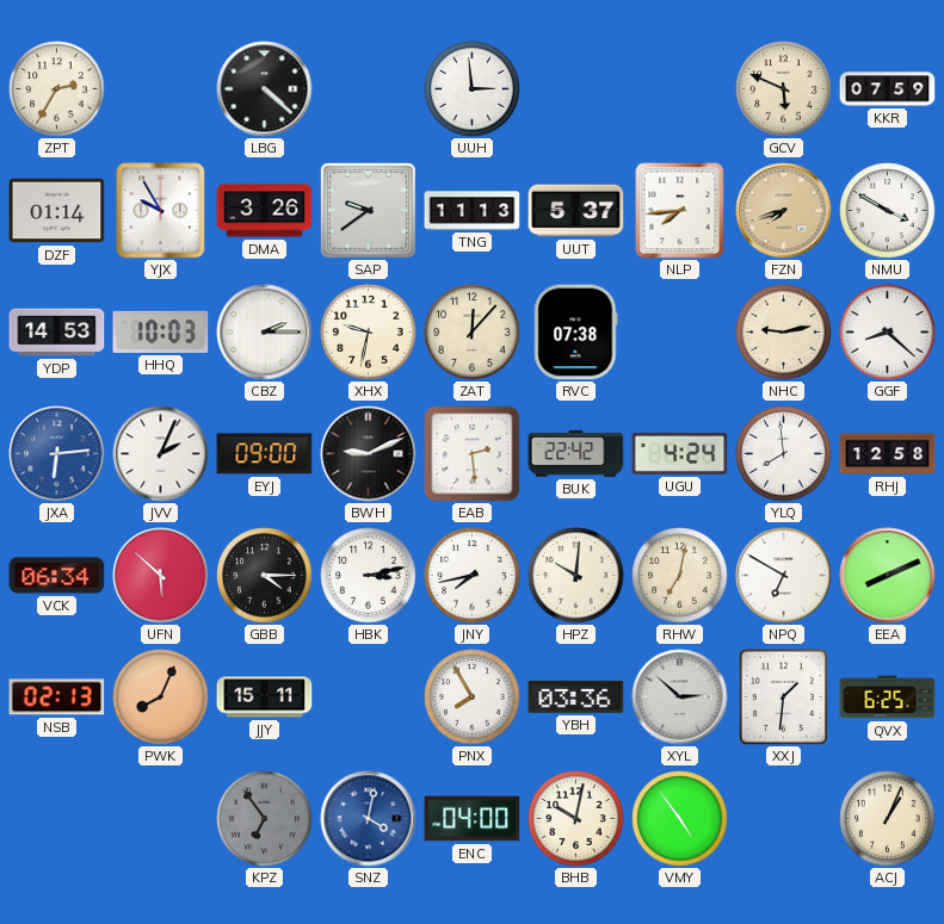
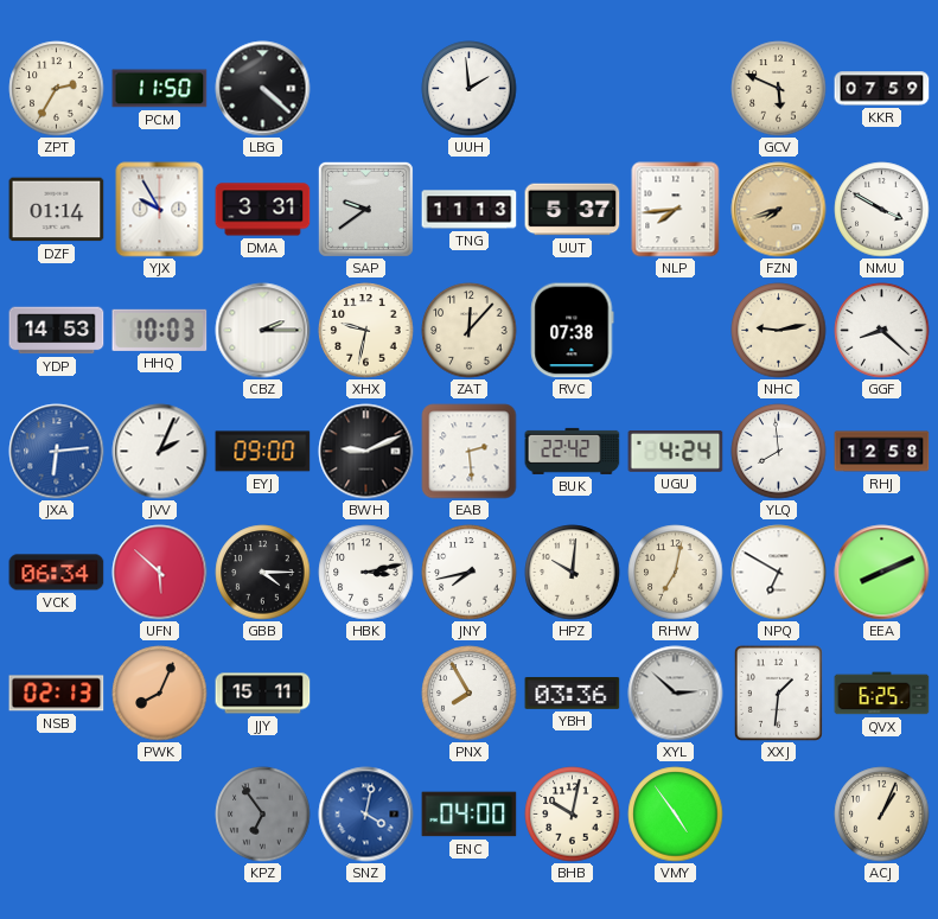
PCM: none -> 11:50 (160, 89)
UUH: 2:59 -> 1:59 (470, 89)
DMA: 3:26 -> 3:31 (263, 210)
